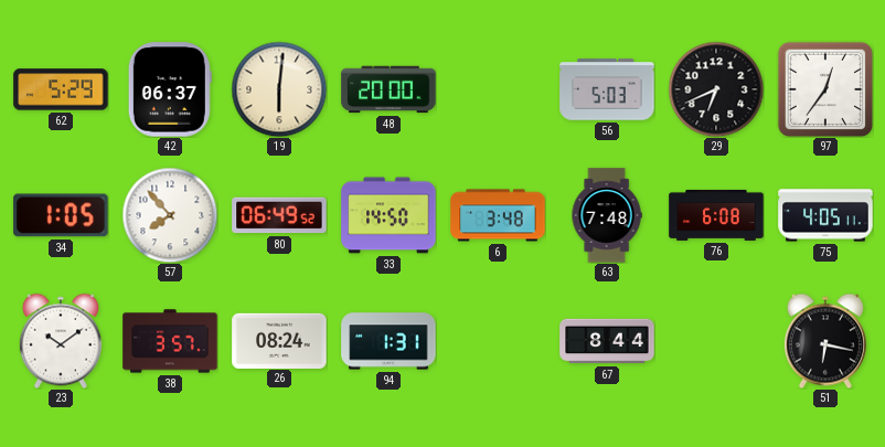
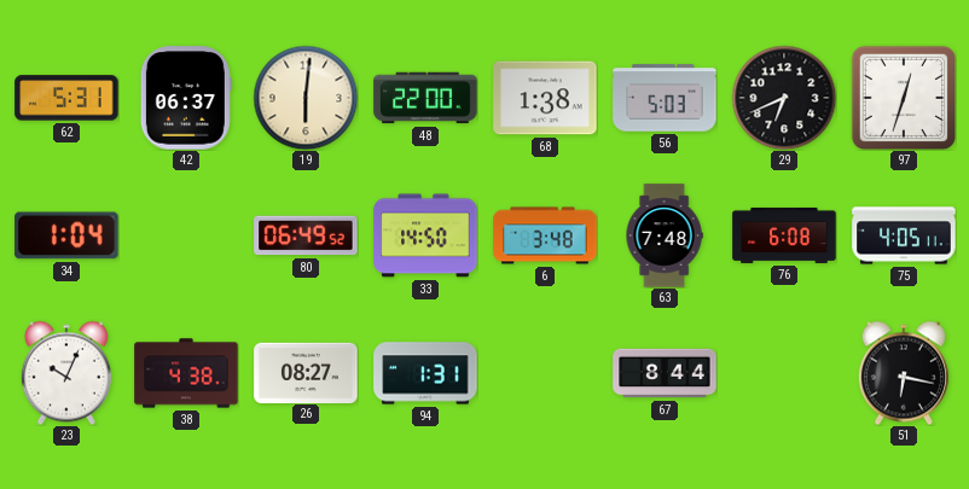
62: 5:29 -> 5:31 (66, 98)
48: 20:00 -> 22:00 (425, 98)
68: none -> 1:38 (545, 98)
97: 12:36 -> 12:33 (903, 97)
34: 1:05 -> 1:04 (66, 235)
57: 7:53 -> none (170, 215)
23: 10:09 -> 10:04 (66, 373)
38: 3:57 -> 4:38 (186, 373)
26: 08:24 -> 08:27 (306, 372)
